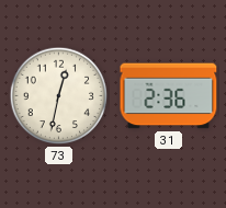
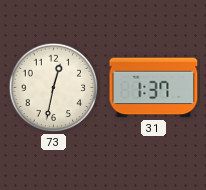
31: 2:36 -> 1:37 (154, 88)
